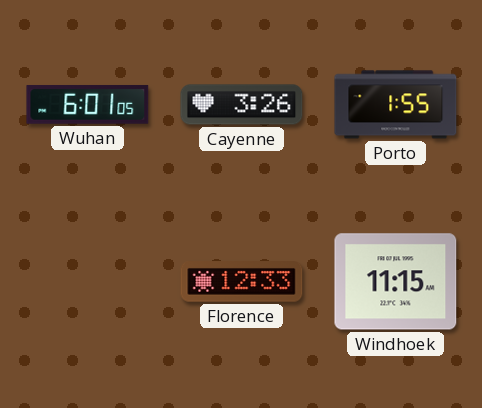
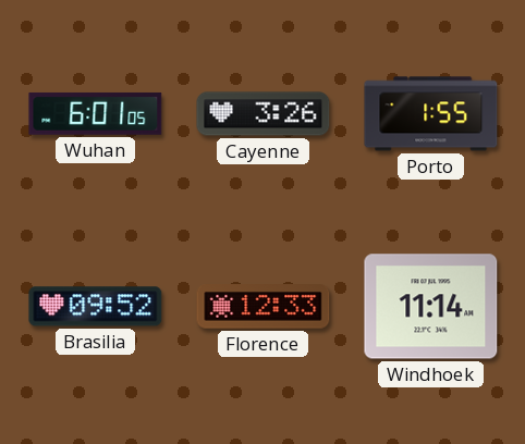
Brasilia: none -> 09:52 (96, 307)
Windhoek: 11:15 -> 11:14 (431, 307)
